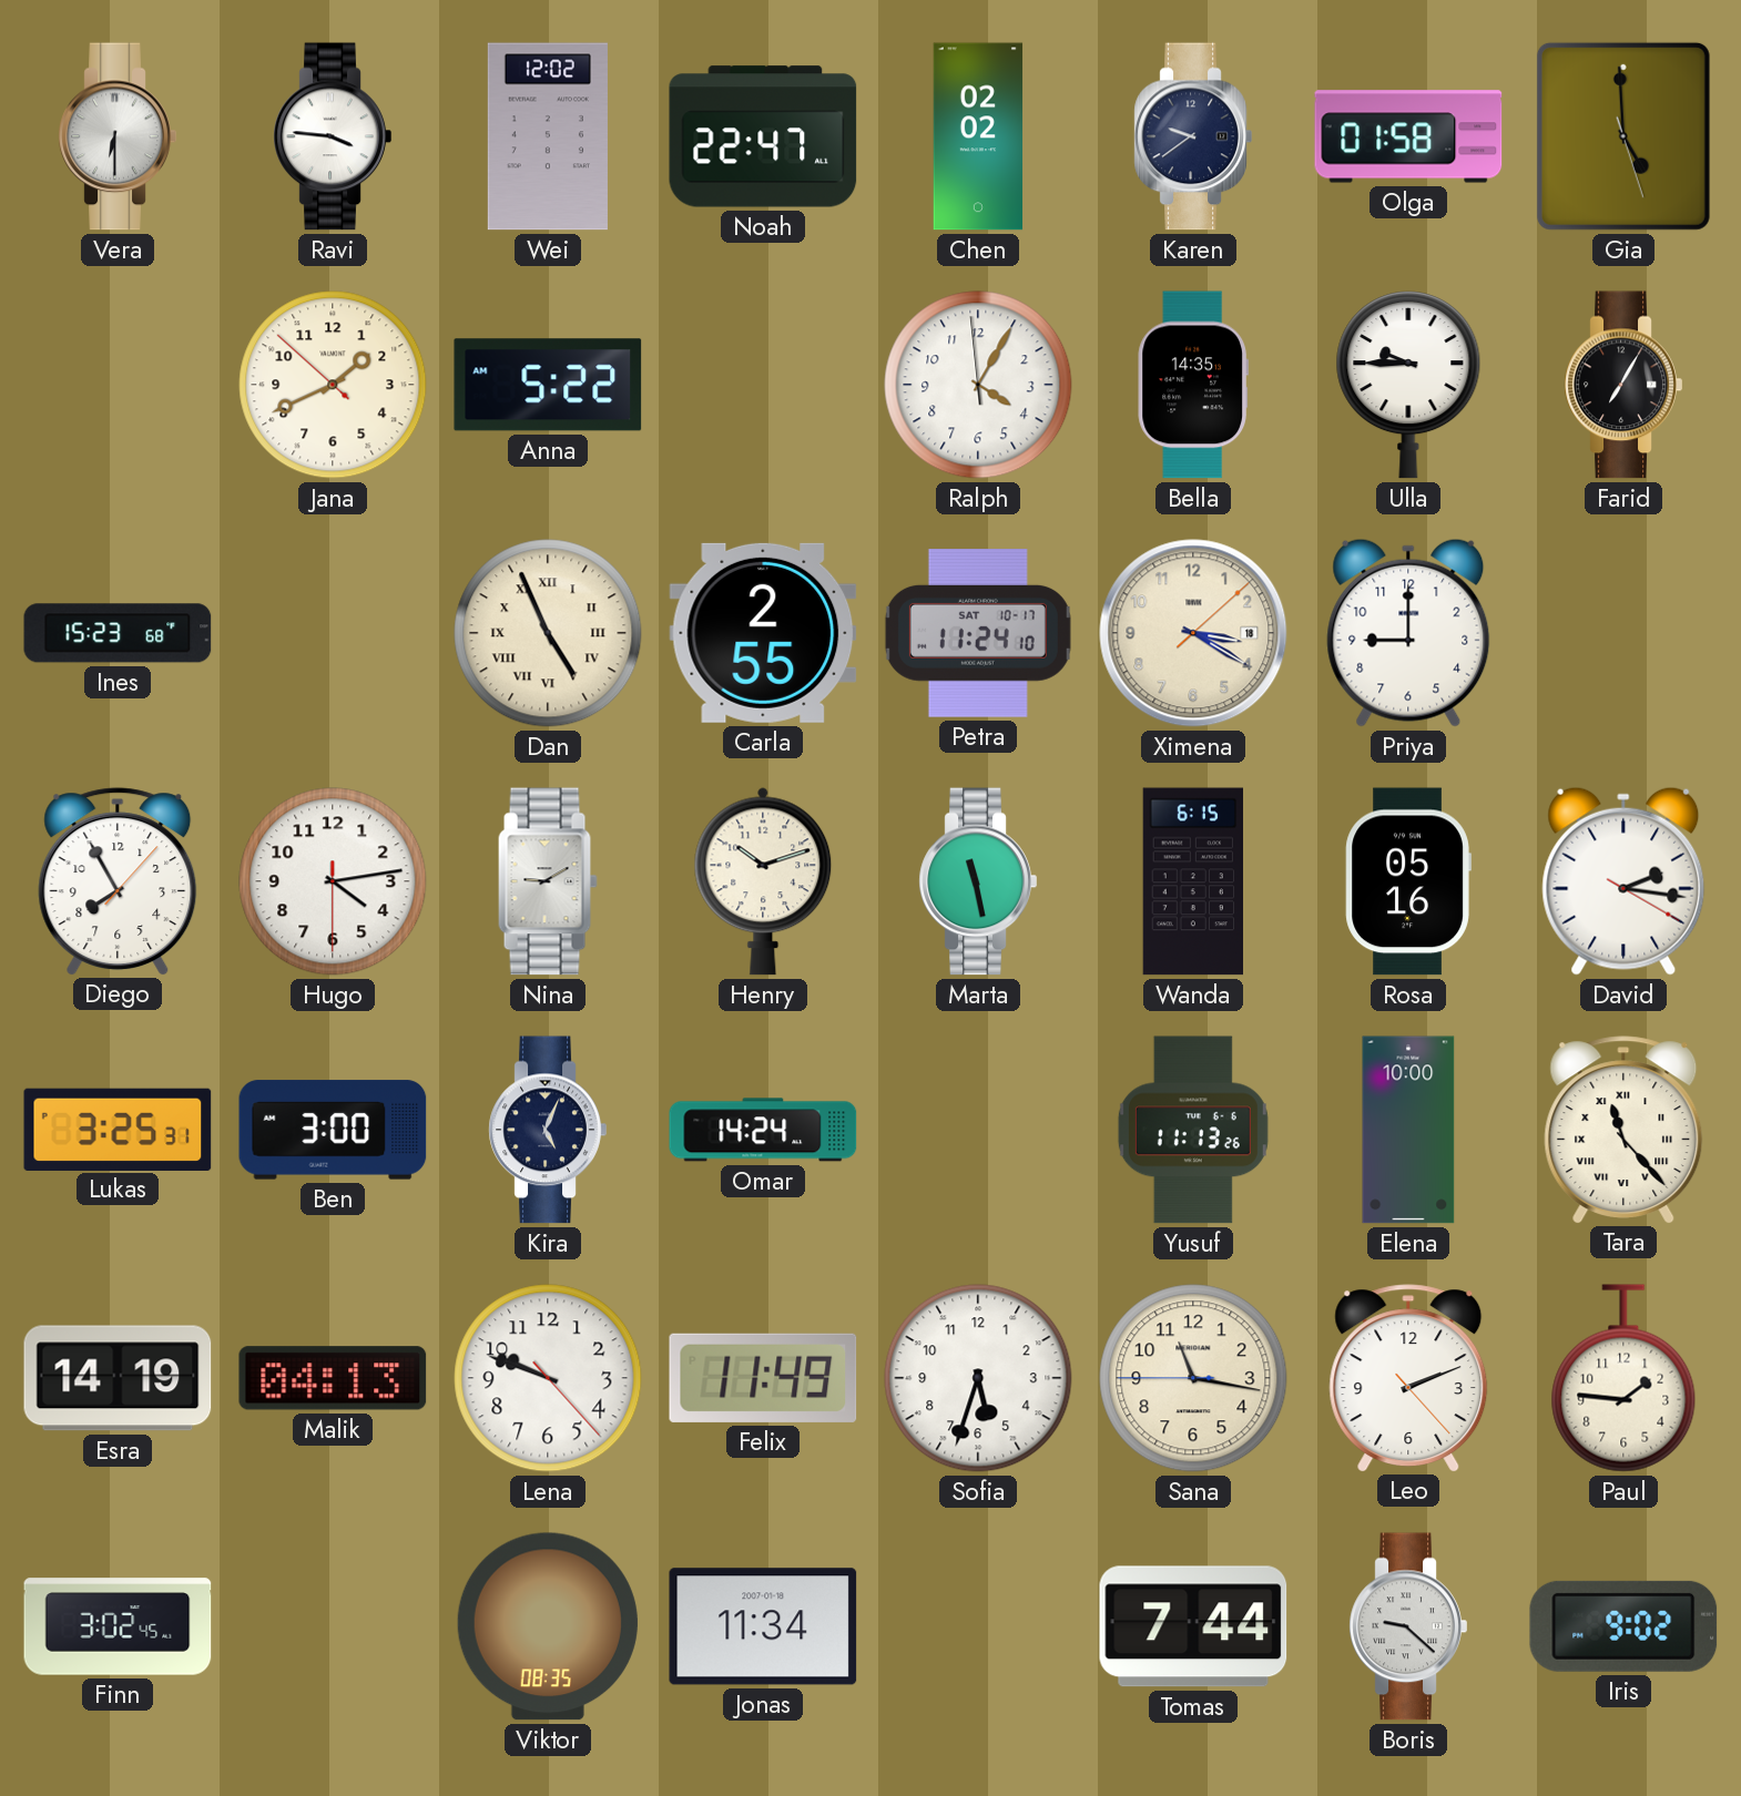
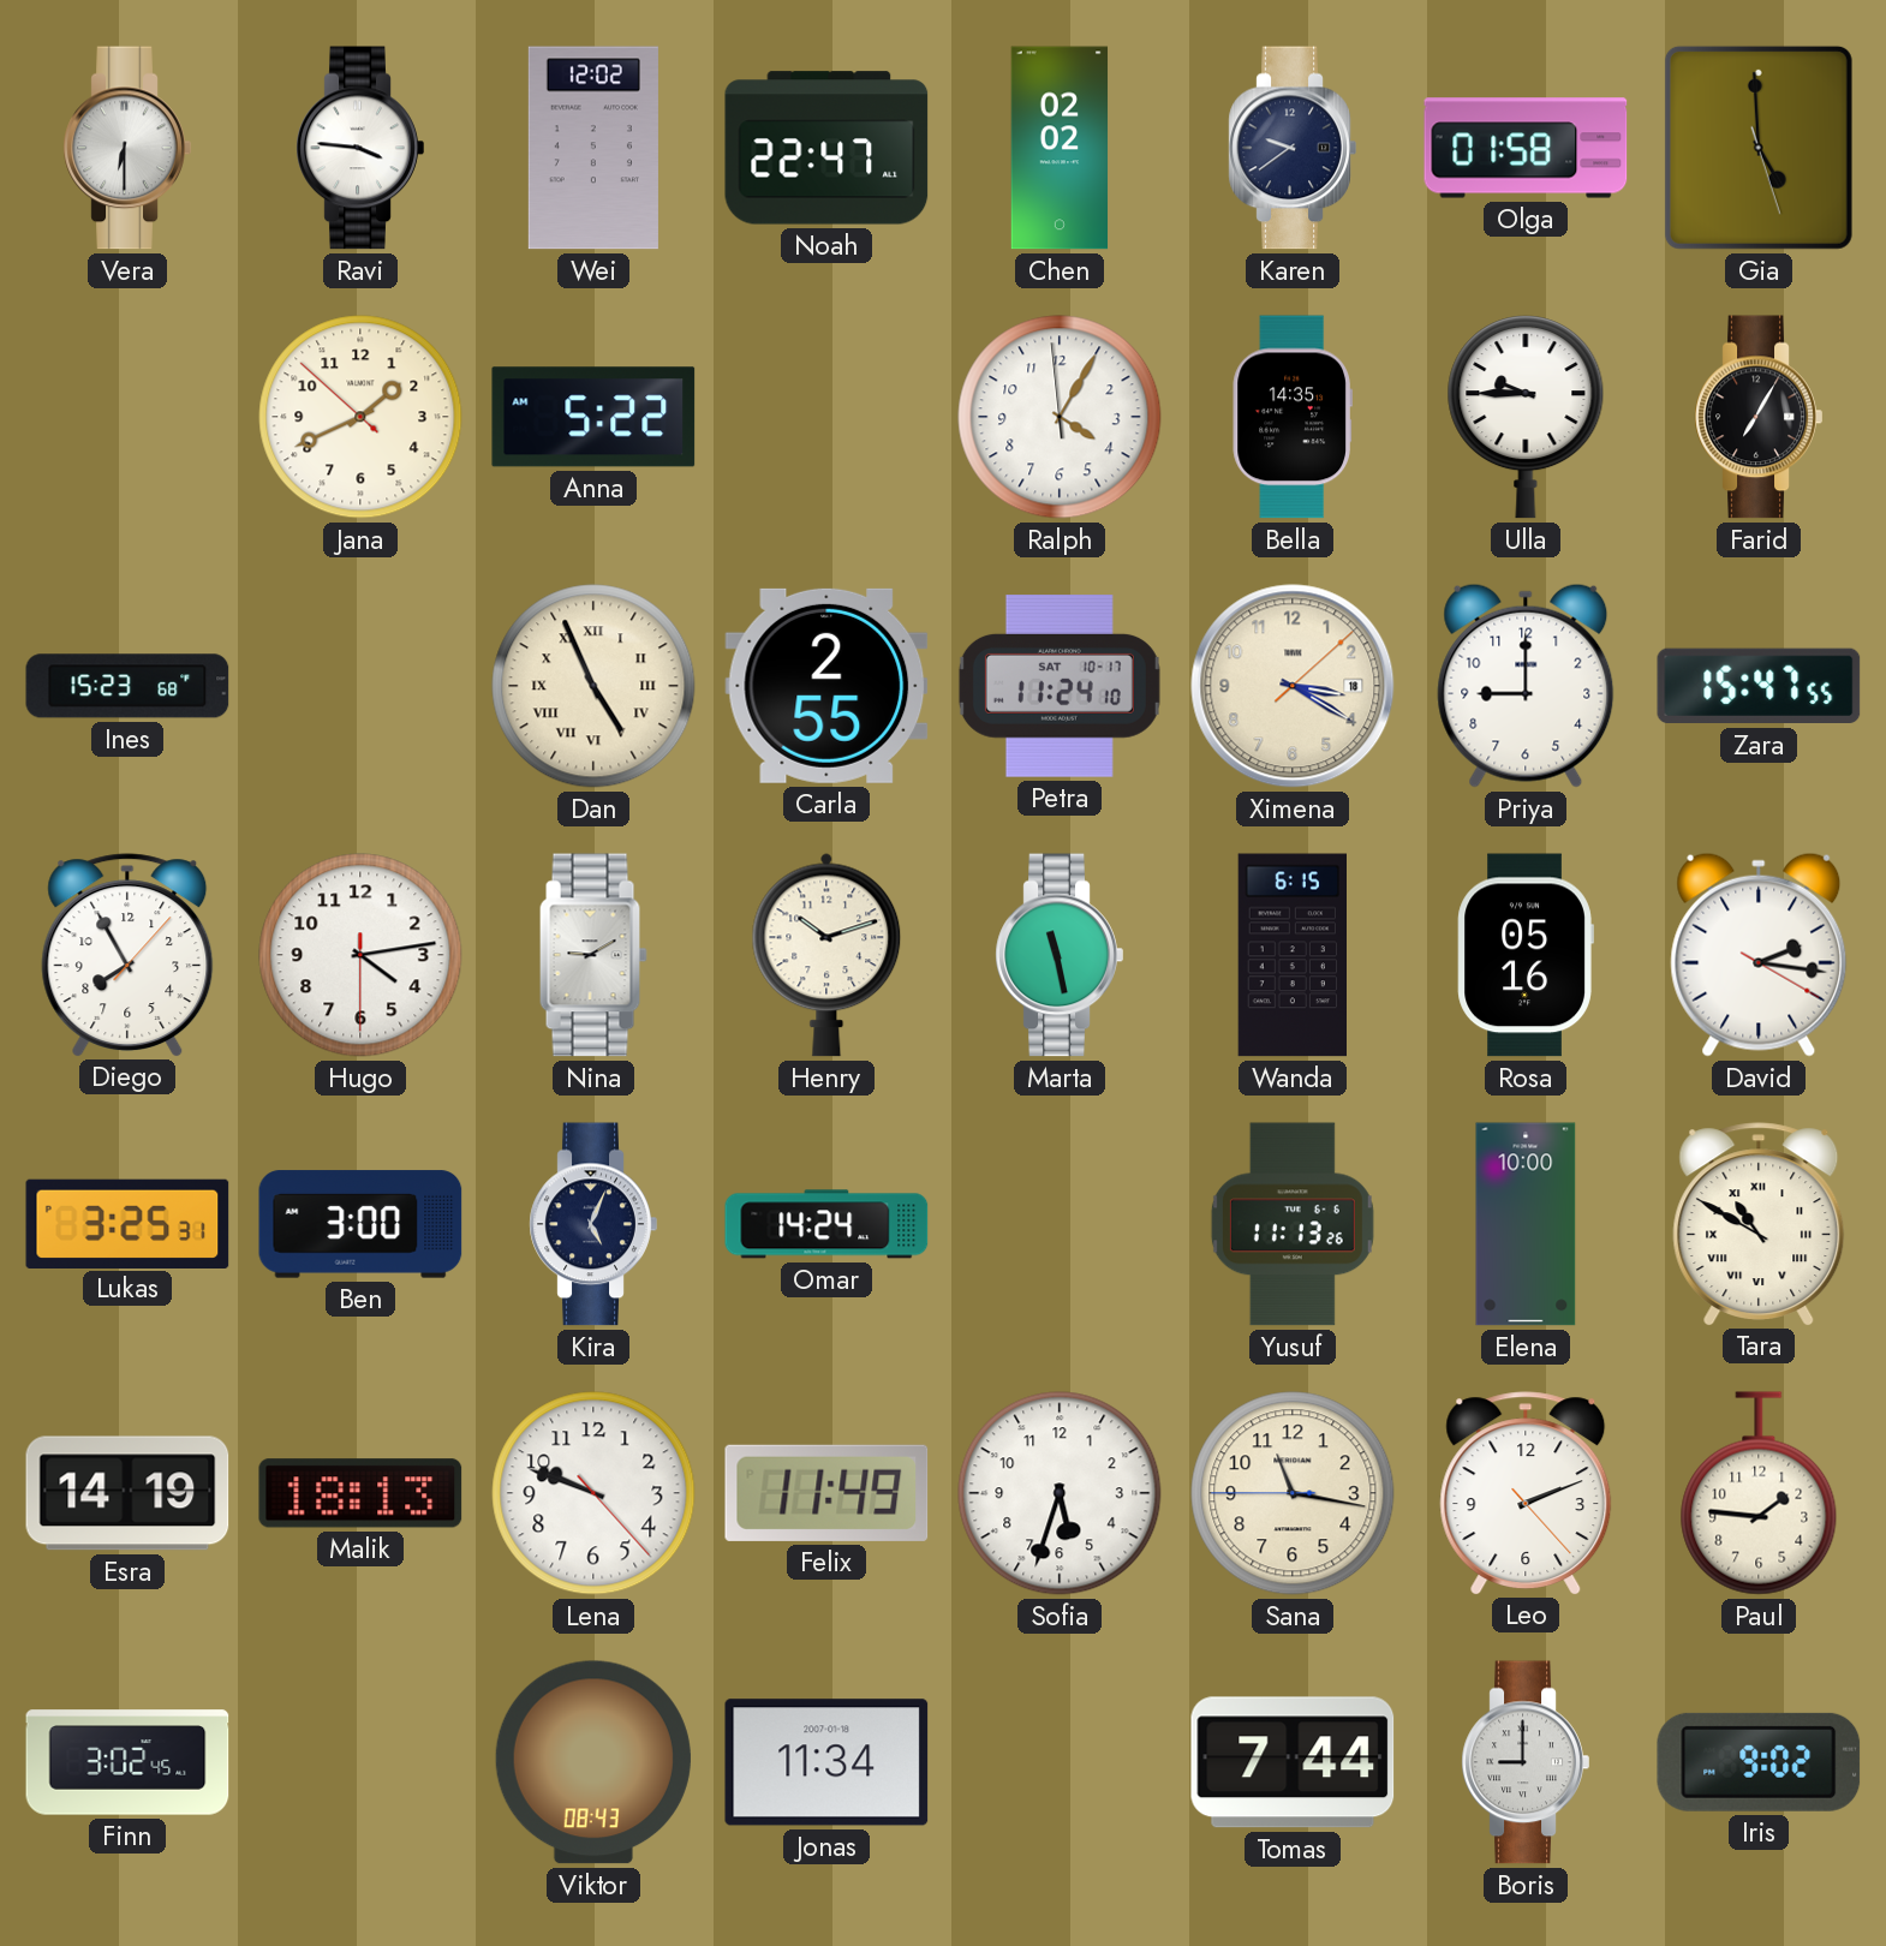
Zara: none -> 15:47 (1759, 686)
Tara: 11:23 -> 10:50 (1759, 1224)
Malik: 04:13 -> 18:13 (360, 1493)
Viktor: 08:35 -> 08:43 (593, 1762)
Boris: 9:22 -> 9:00 (1526, 1762)
